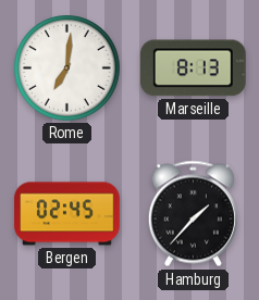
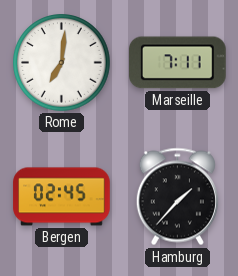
Marseille: 8:13 -> 7:11 (178, 63)
